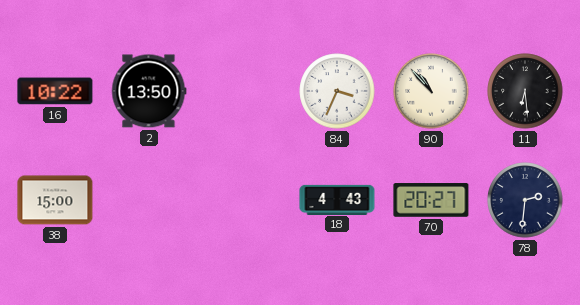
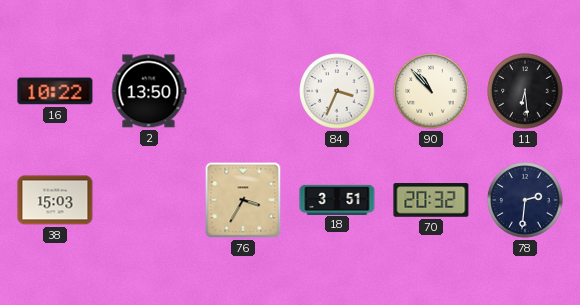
38: 15:00 -> 15:03 (55, 200)
76: none -> 3:35 (243, 200)
18: 4:43 -> 3:51 (337, 199)
70: 20:27 -> 20:32 (431, 200)
